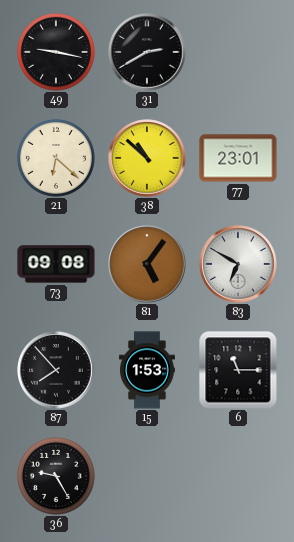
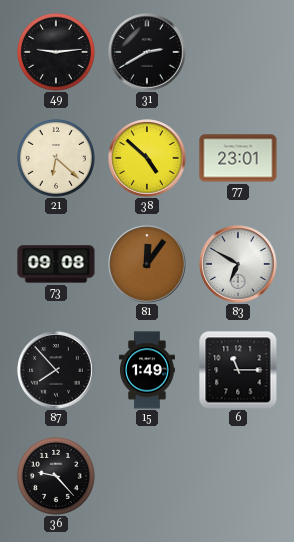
49: 9:17 -> 9:14 (56, 52)
38: 10:52 -> 4:52 (147, 158)
81: 5:06 -> 12:06 (147, 264)
15: 1:53 -> 1:49 (148, 370)
36: 9:25 -> 9:23 (56, 476)
